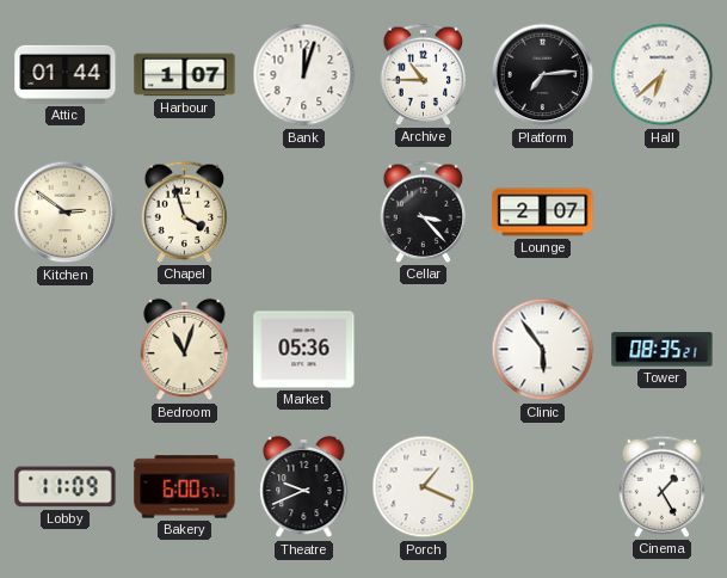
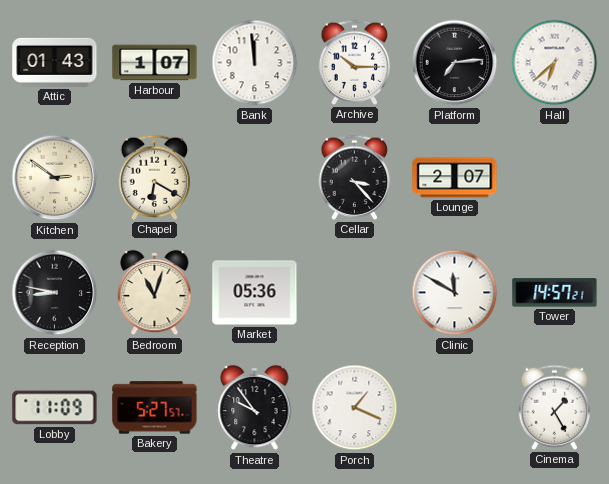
Attic: 01:44 -> 01:43 (55, 62)
Bank: 12:03 -> 11:59 (255, 63)
Archive: 10:45 -> 10:15 (355, 62)
Chapel: 3:57 -> 6:20 (155, 177)
Reception: none -> 8:47 (55, 293)
Clinic: 5:54 -> 11:50 (455, 293)
Tower: 08:35 -> 14:57 (555, 293)
Bakery: 6:00 -> 5:27 (155, 408)
Theatre: 9:41 -> 9:54 (255, 408)
